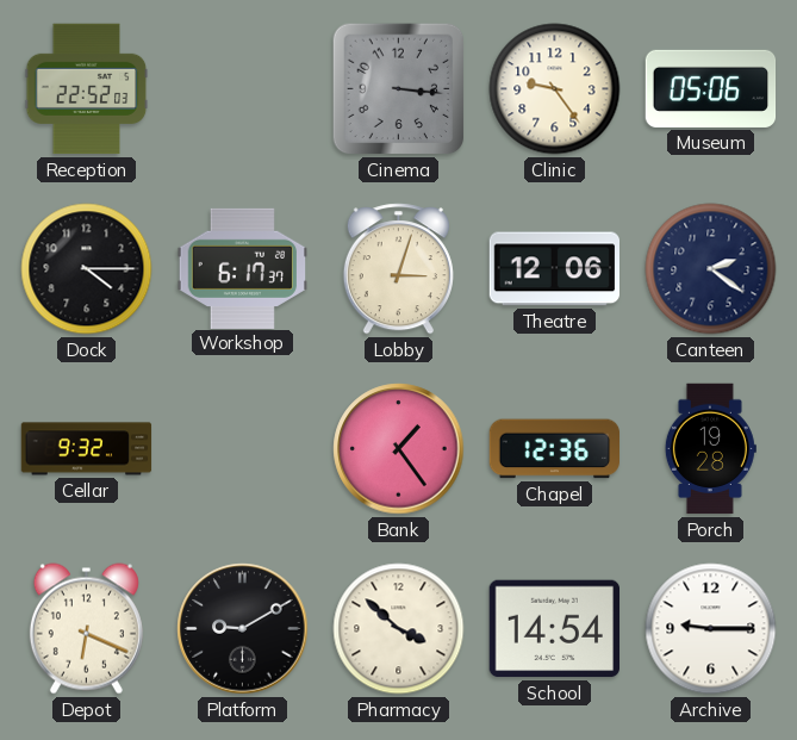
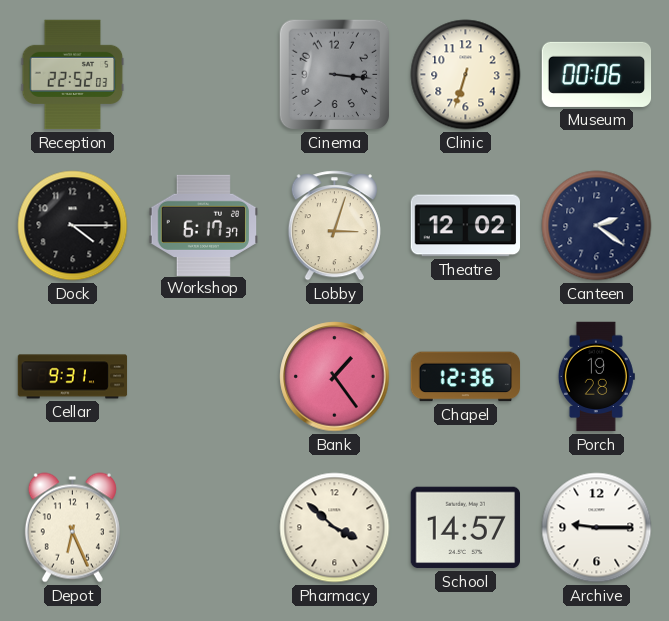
Clinic: 9:24 -> 6:33 (466, 75)
Museum: 05:06 -> 00:06 (597, 74)
Theatre: 12:06 -> 12:02 (465, 226)
Cellar: 9:32 -> 9:31 (73, 377)
Depot: 6:19 -> 6:26 (72, 528)
Platform: 9:10 -> none (243, 629)
School: 14:54 -> 14:57 (465, 528)
